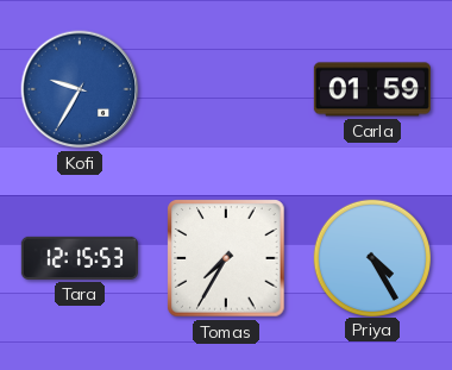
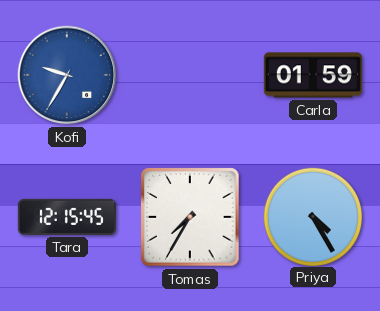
Tara: 12:15:53 -> 12:15:45 (67, 217)
